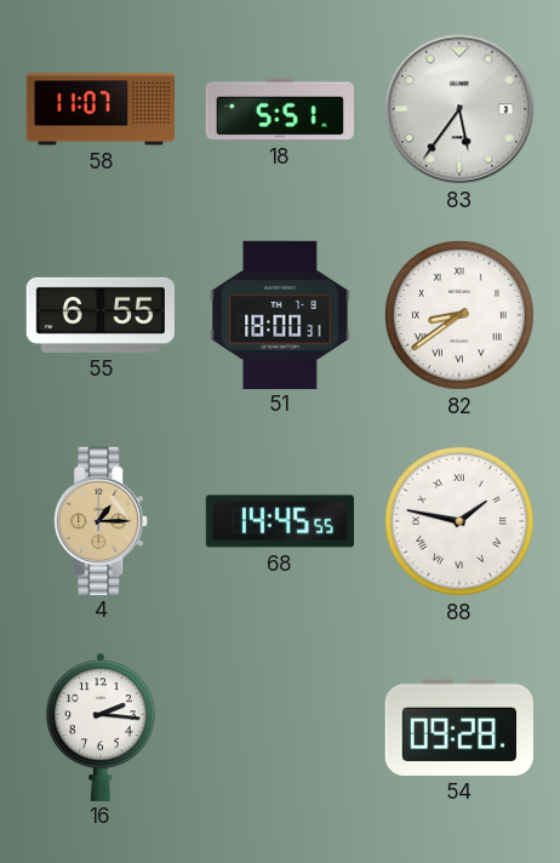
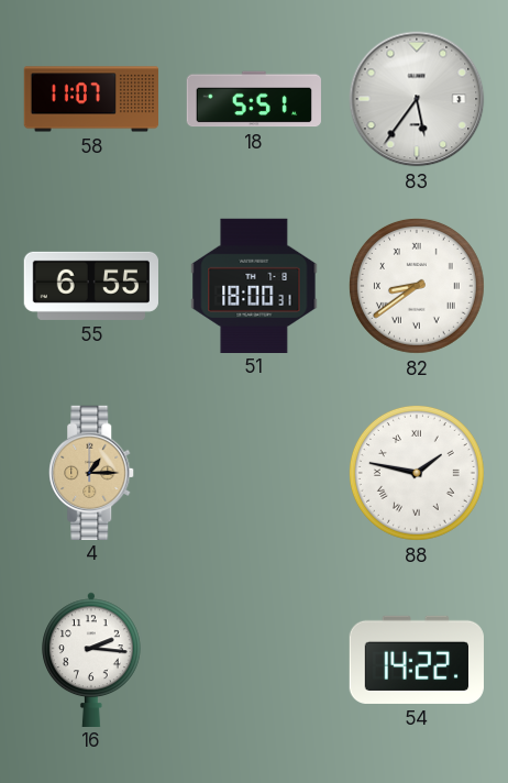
68: 14:45 -> none (279, 521)
54: 09:28 -> 14:22 (417, 660)
